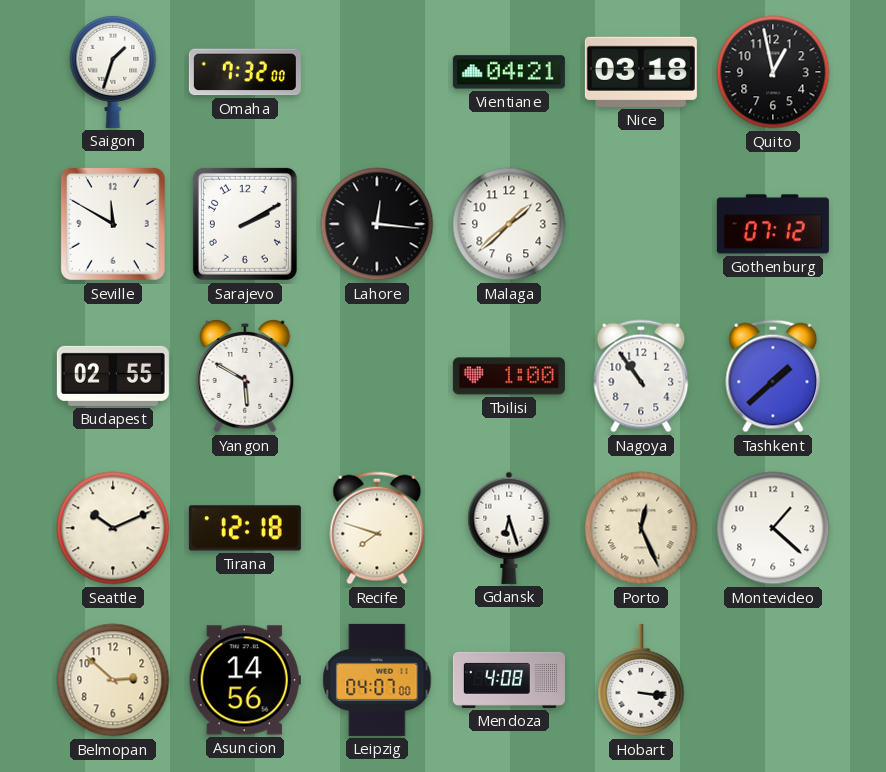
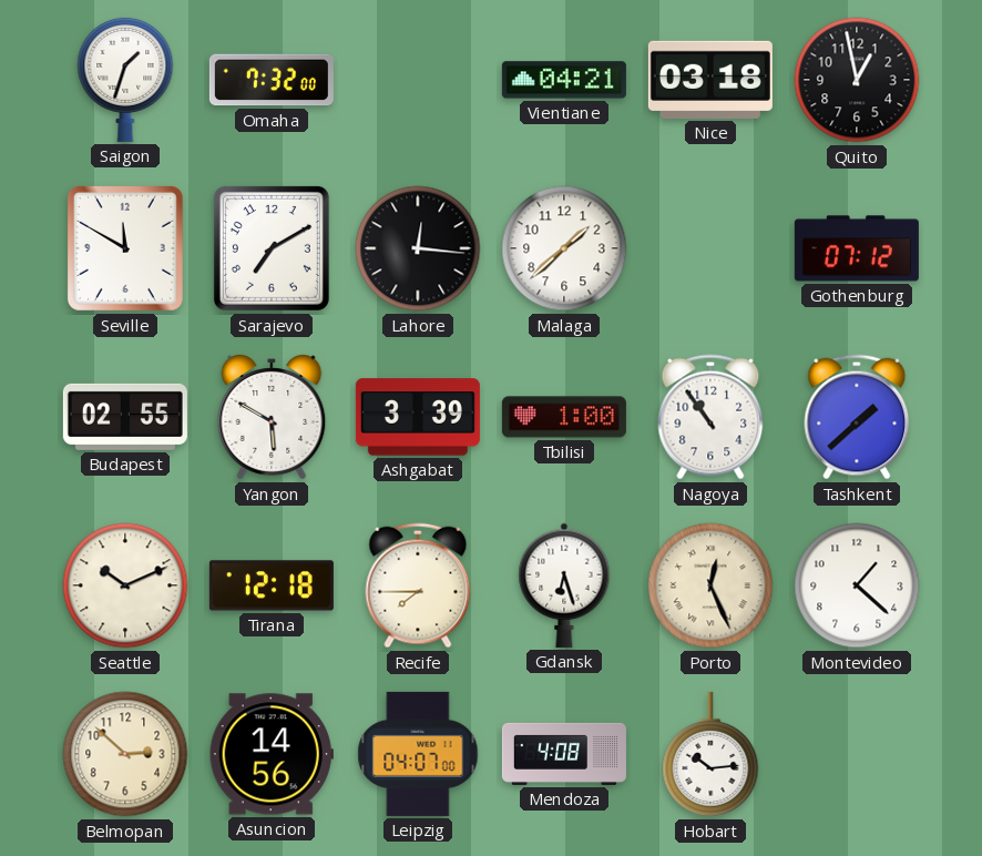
Sarajevo: 2:10 -> 7:10 (272, 248)
Ashgabat: none -> 3:39 (418, 417)
Recife: 7:48 -> 7:45 (418, 585)
Hobart: 3:16 -> 10:14 (710, 754)
